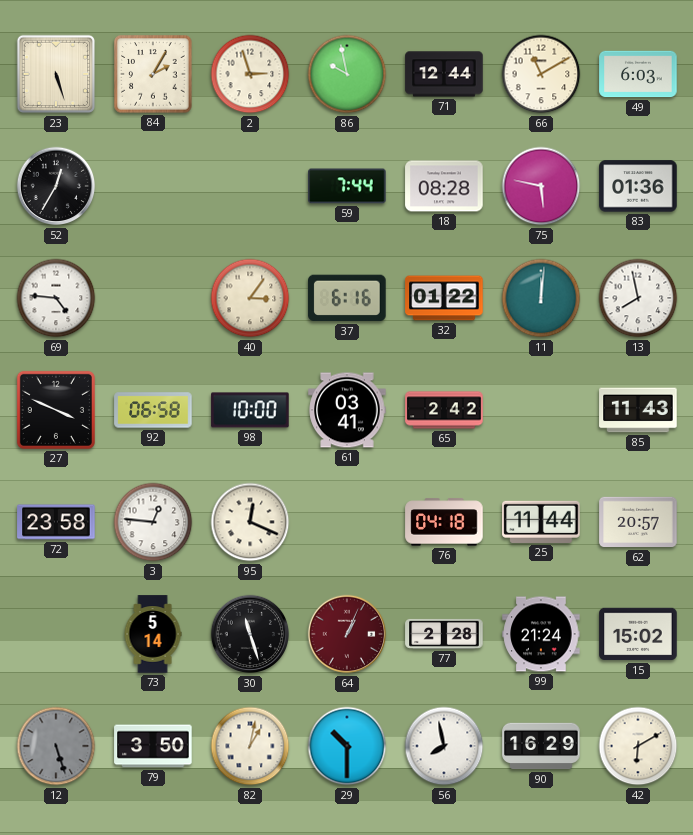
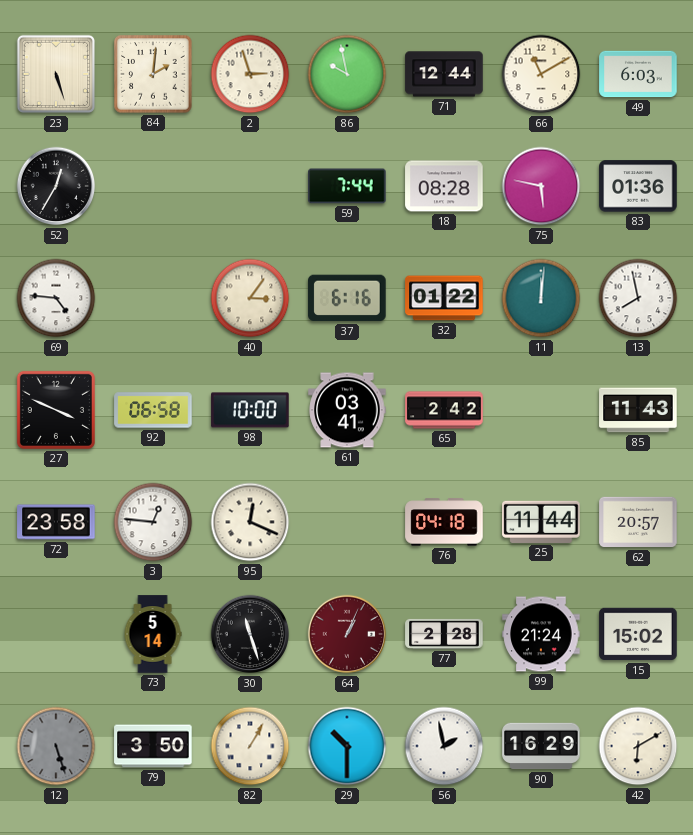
84: 2:05 -> 2:01 (153, 74)
82: 1:02 -> 1:05 (250, 746)
56: 7:58 -> 1:58 (444, 746)
